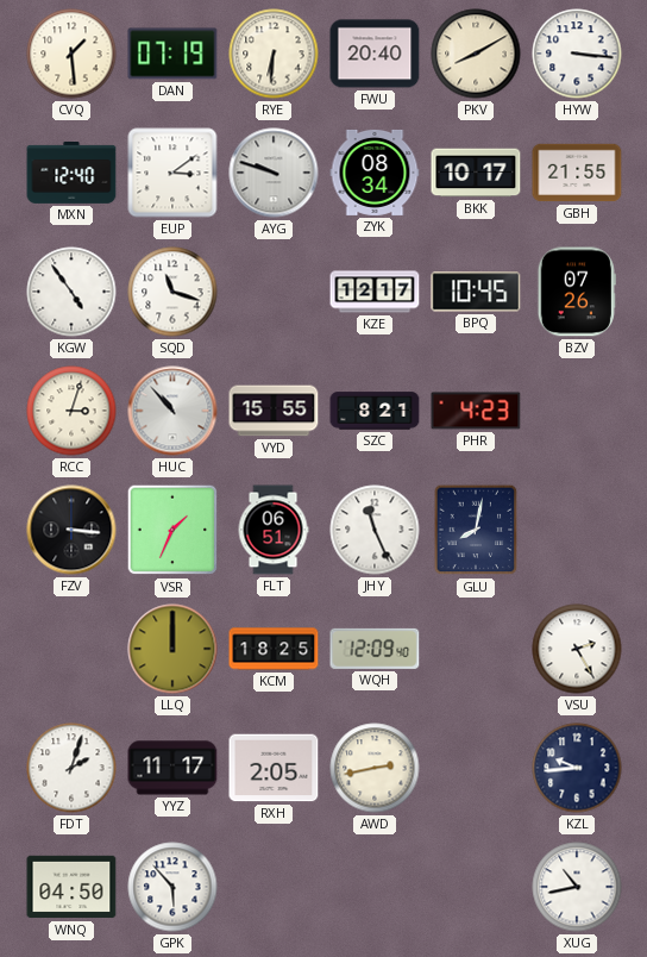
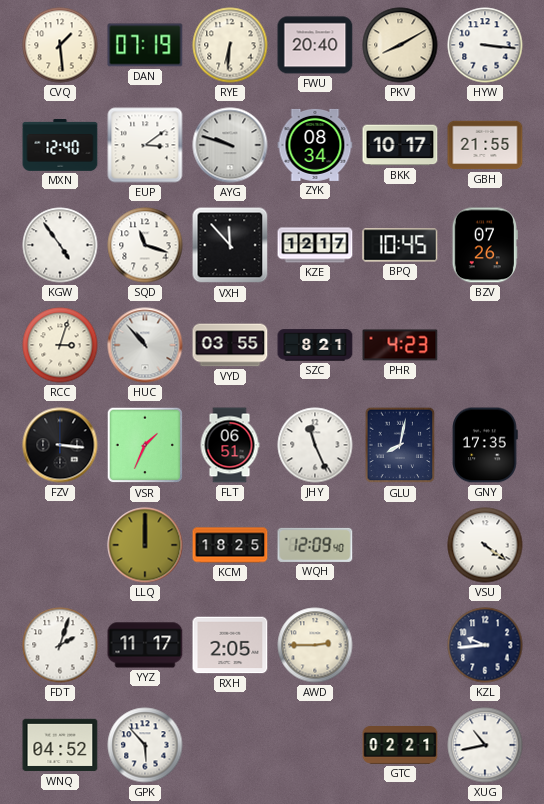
VXH: none -> 11:53 (230, 245)
VYD: 15:55 -> 03:55 (230, 345)
GNY: none -> 17:35 (486, 445)
VSU: 2:25 -> 4:21 (485, 545)
AWD: 2:43 -> 2:45 (315, 645)
WNQ: 04:50 -> 04:52 (60, 745)
GTC: none -> 02:21 (400, 746)
